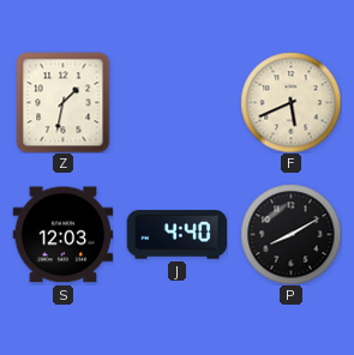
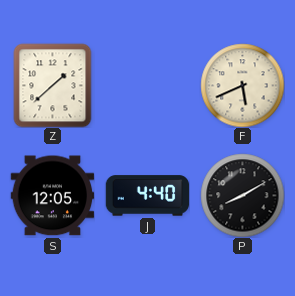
Z: 1:32 -> 1:38 (53, 85)
S: 12:03 -> 12:05 (52, 196)
